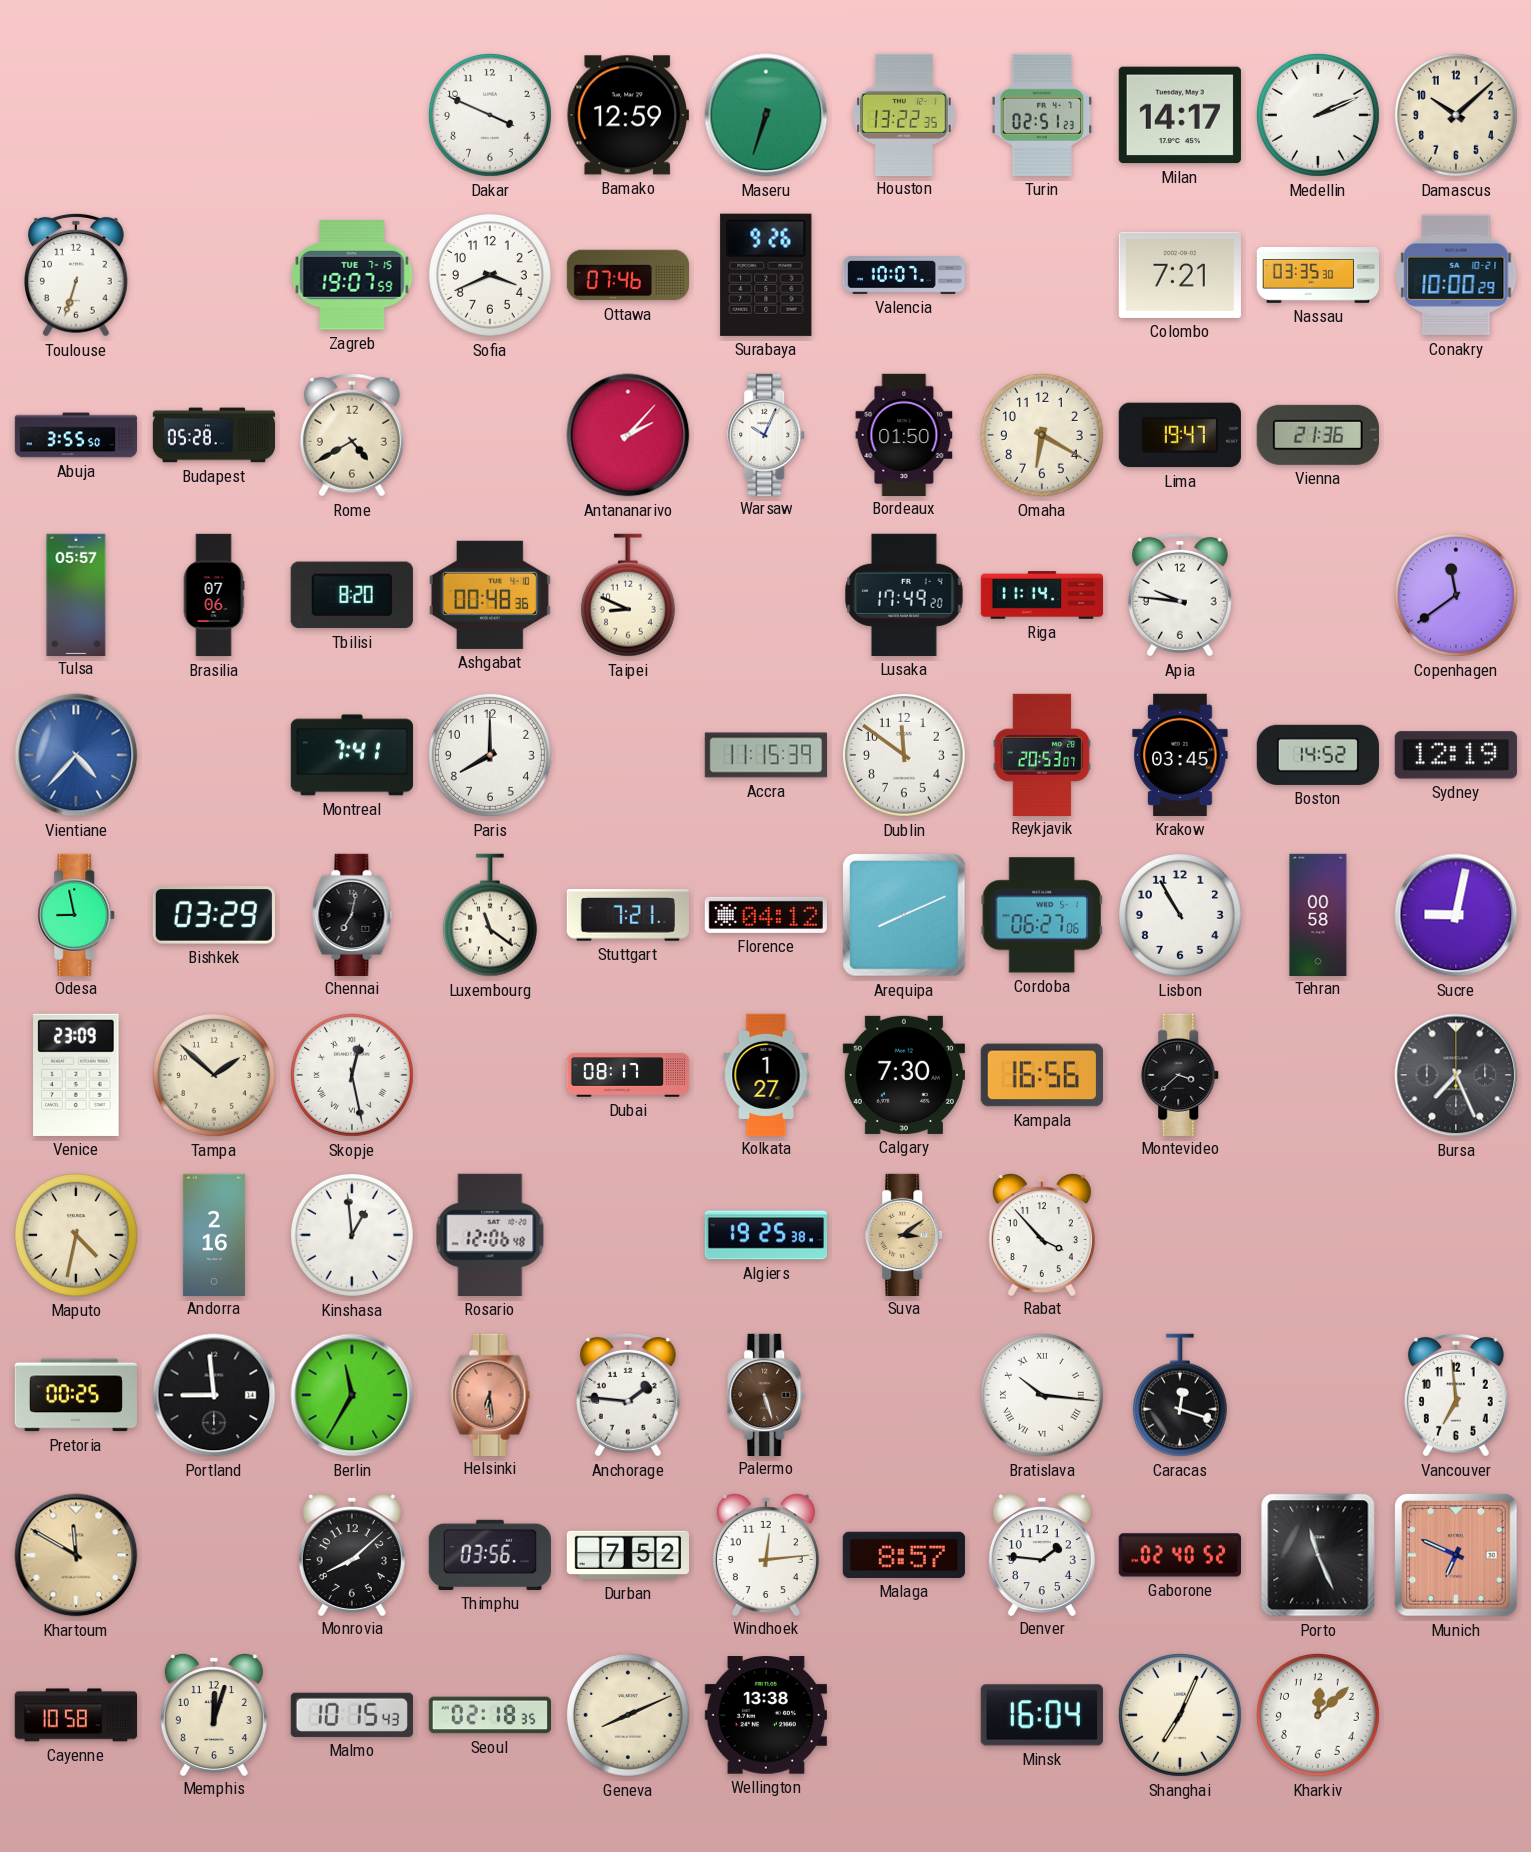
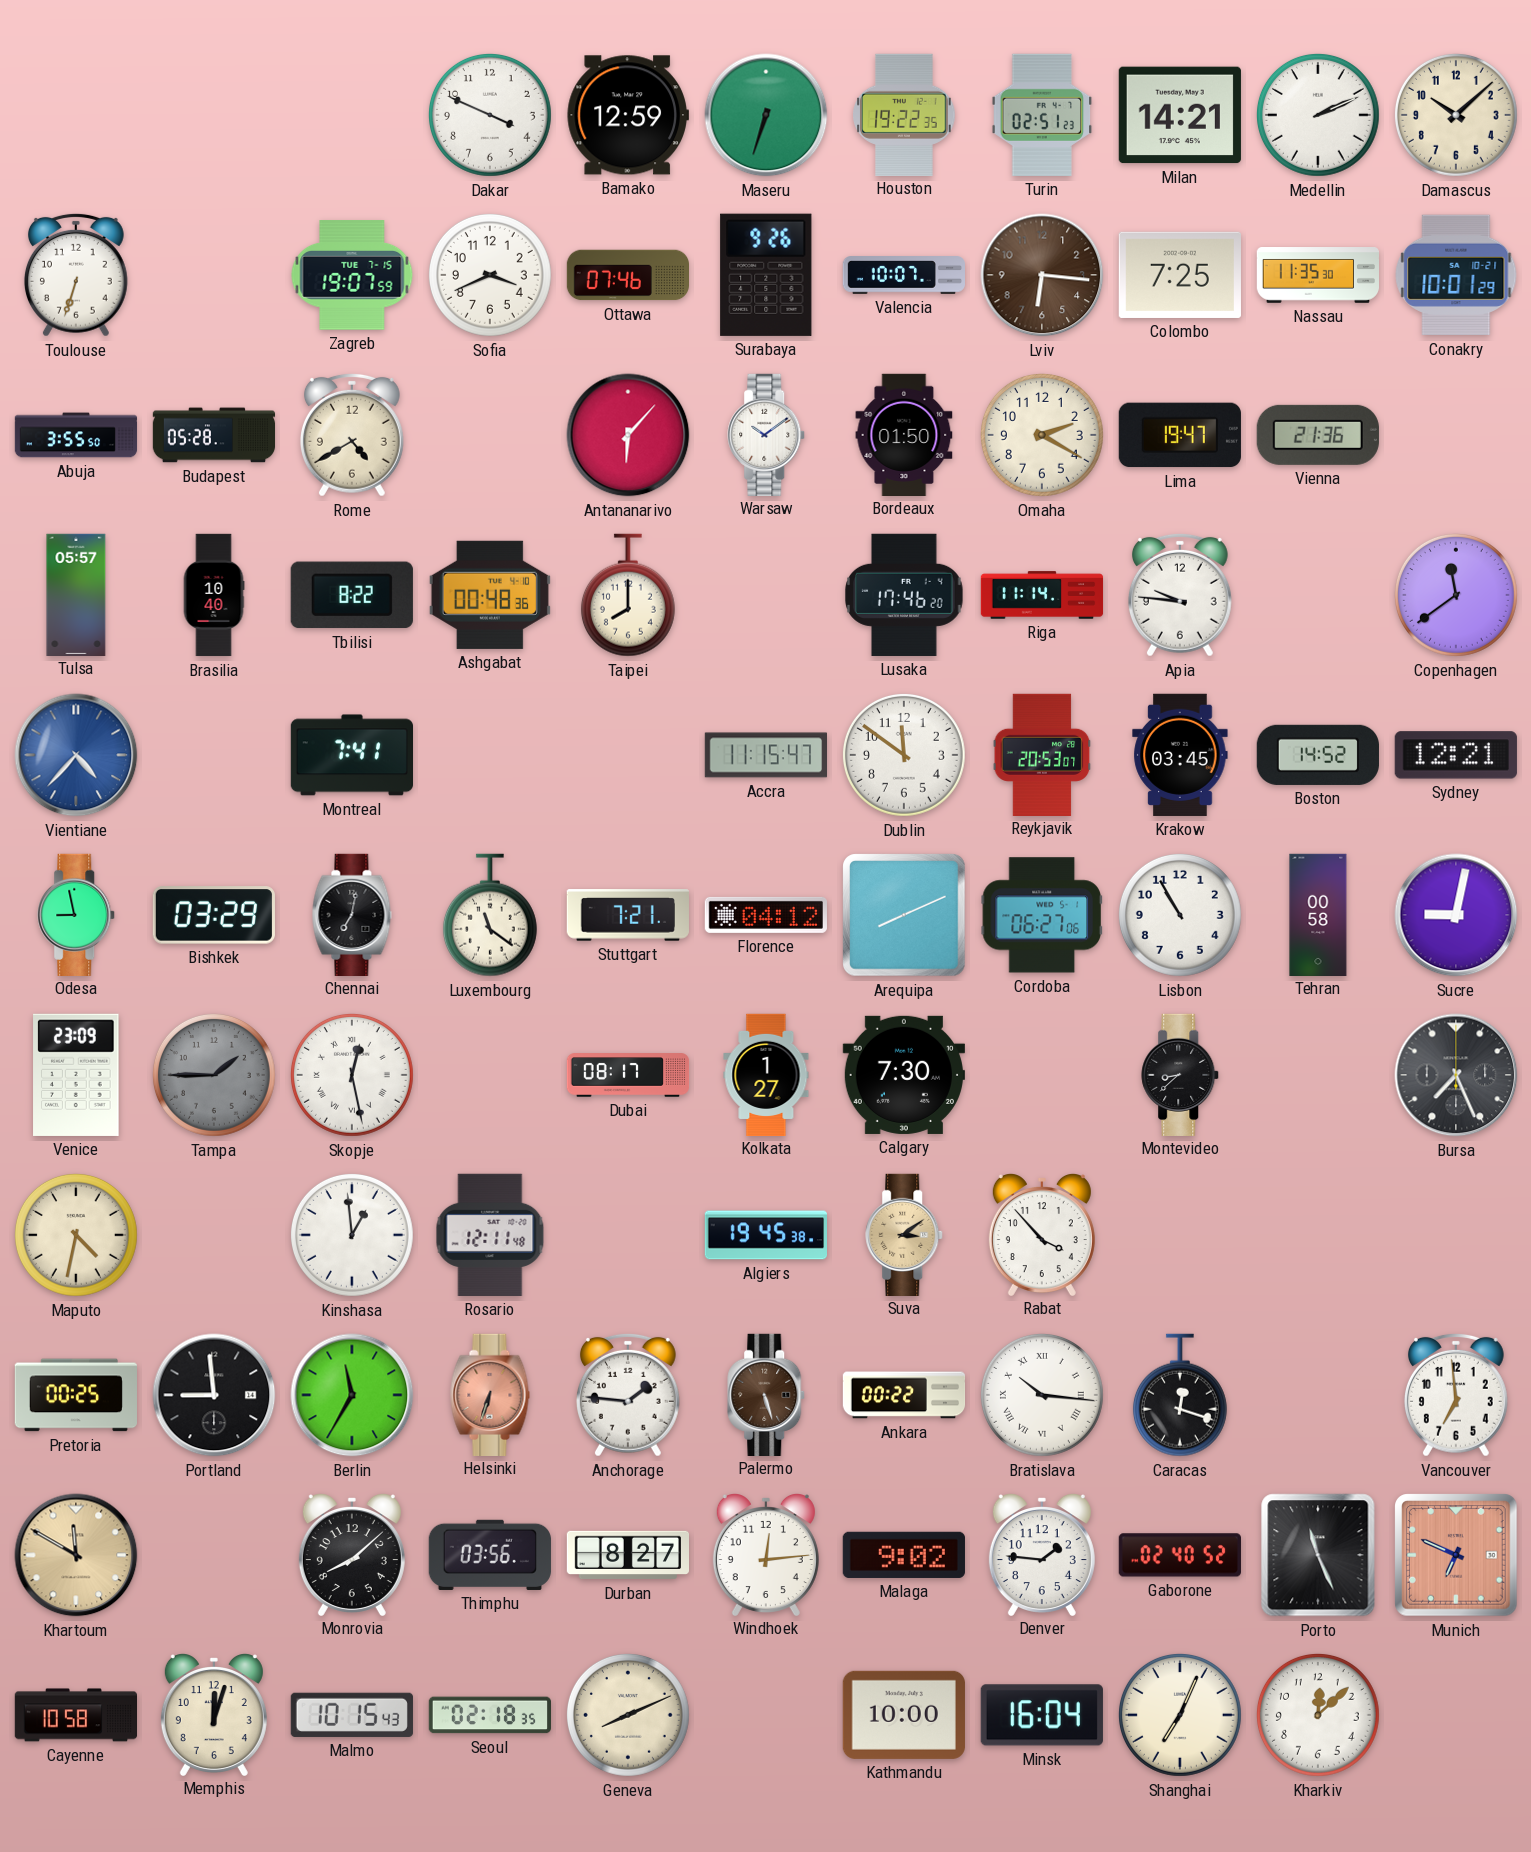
Houston: 13:22 -> 19:22 (904, 114)
Milan: 14:17 -> 14:21 (1180, 115)
Lviv: none -> 6:16 (1042, 275)
Colombo: 7:21 -> 7:25 (1180, 275)
Nassau: 03:35 -> 11:35 (1317, 276)
Conakry: 10:00 -> 10:01 (1456, 275)
Antananarivo: 2:07 -> 6:07 (628, 435)
Warsaw: 10:04 -> 10:09 (767, 434)
Omaha: 6:20 -> 2:20 (1042, 435)
Brasilia: 07:06 -> 10:40 (214, 595)
Tbilisi: 8:20 -> 8:22 (352, 595)
Taipei: 8:49 -> 8:00 (628, 595)
Lusaka: 17:49 -> 17:46 (904, 595)
Paris: 8:00 -> none (490, 755)
Accra: 11:15:39 -> 11:15:47 (765, 755)
Sydney: 12:19 -> 12:21 (1456, 755)
Tampa: 1:52 -> 1:45 (214, 1075)
Tampa dial: cream -> grey (214, 1075)
Kampala: 16:56 -> none (1042, 1075)
Montevideo: 3:38 -> 8:38 (1181, 1074)
Andorra: 2:16 -> none (214, 1234)
Rosario: 12:06 -> 12:11 (490, 1235)
Algiers: 19:25 -> 19:45 (765, 1235)
Helsinki: 6:29 -> 6:33 (490, 1394)
Ankara: none -> 00:22 (904, 1395)
Durban: 7:52 -> 8:27 (628, 1555)
Malaga: 8:57 -> 9:02 (904, 1555)
Wellington: 13:38 -> none (766, 1715)
Kathmandu: none -> 10:00 (904, 1715)
